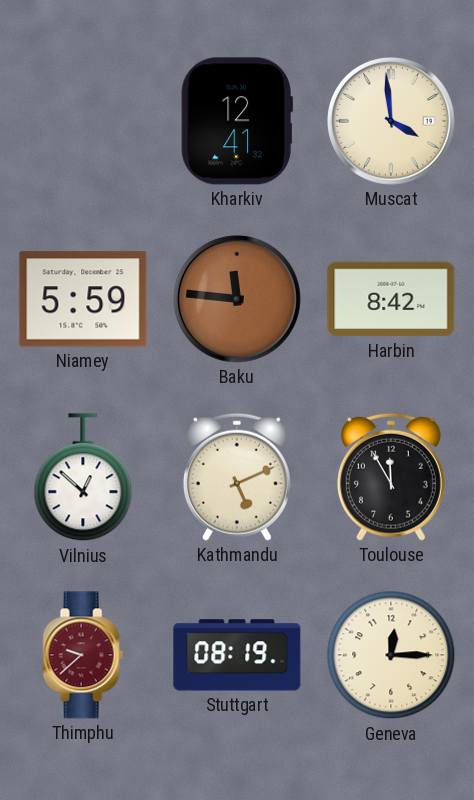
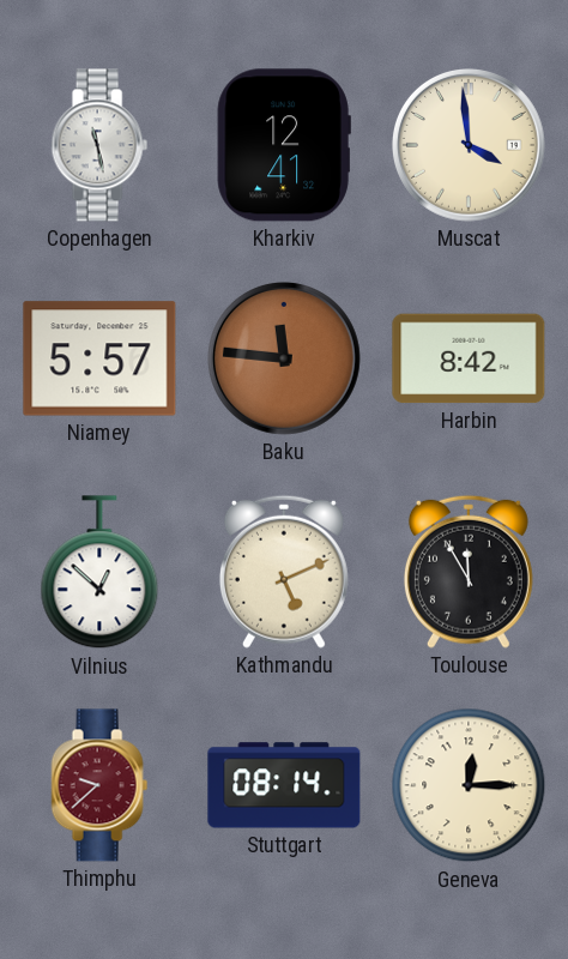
Copenhagen: none -> 11:28 (99, 145)
Niamey: 5:59 -> 5:57 (99, 358)
Stuttgart: 08:19 -> 08:14 (284, 785)
